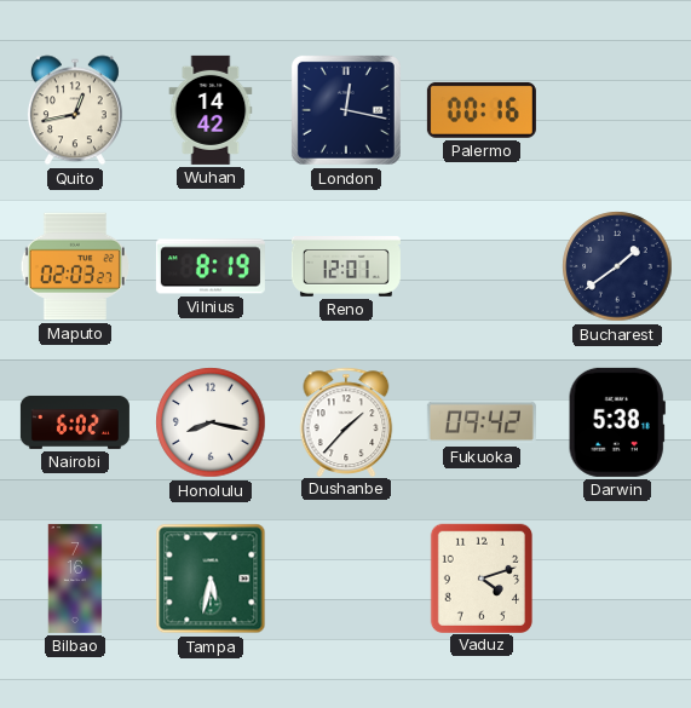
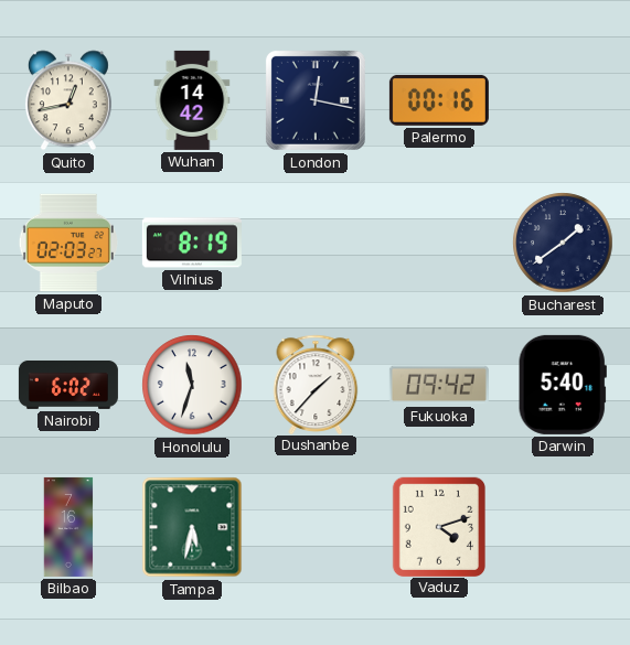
Reno: 12:01 -> none (346, 267)
Honolulu: 8:17 -> 11:33 (192, 385)
Darwin: 5:38 -> 5:40 (563, 385)
